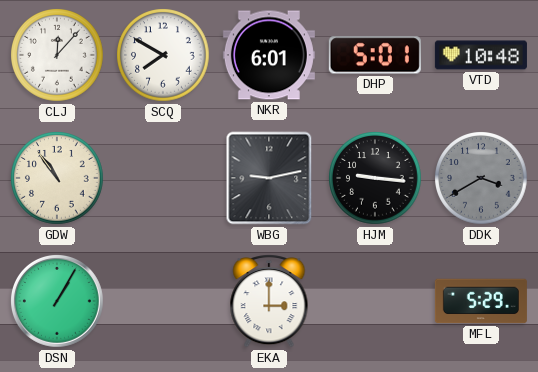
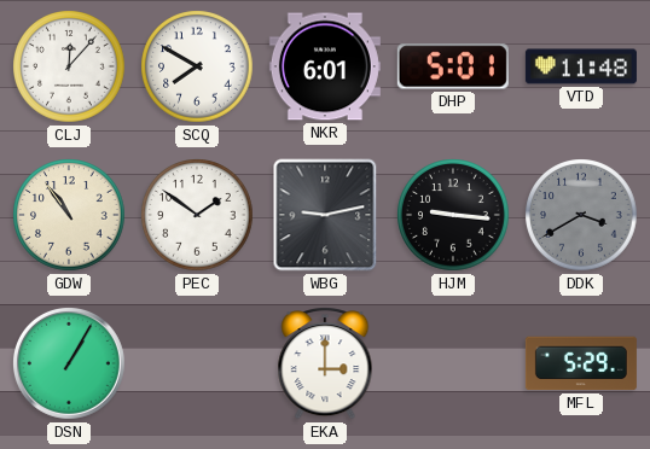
VTD: 10:48 -> 11:48 (581, 66)
PEC: none -> 1:51 (197, 215)
